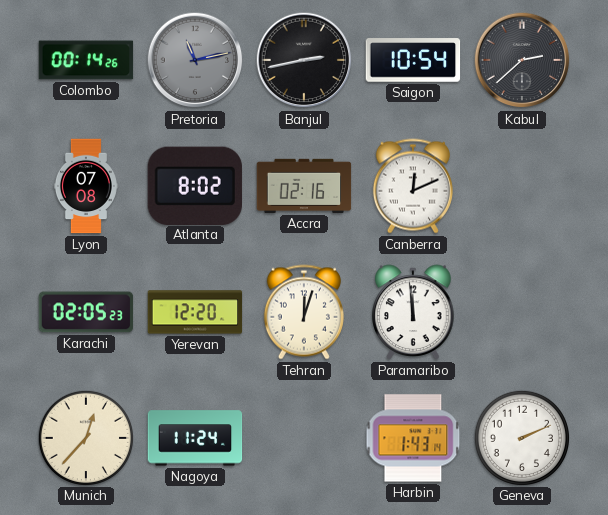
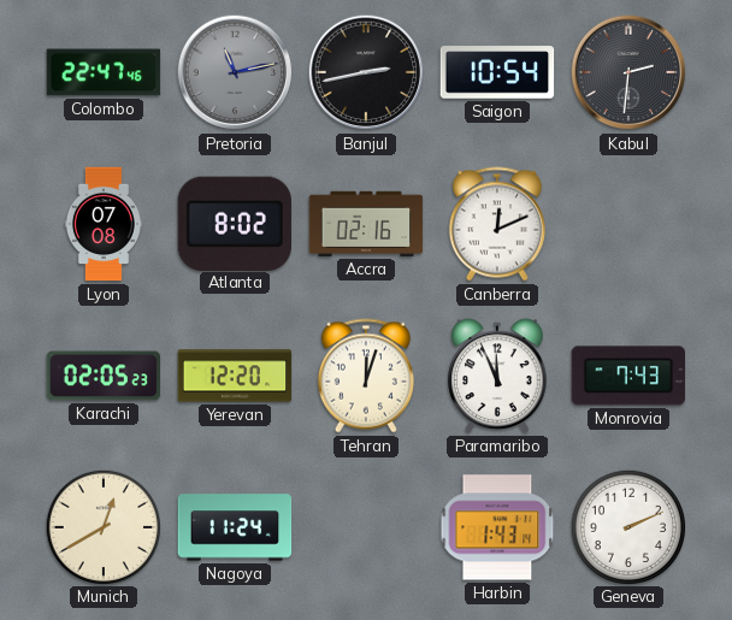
Colombo: 00:14 -> 22:47 (104, 72)
Kabul: 2:38 -> 2:31 (628, 72)
Paramaribo: 11:59 -> 11:56 (497, 376)
Monrovia: none -> 7:43 (627, 376)
Munich: 12:37 -> 12:40 (102, 526)
